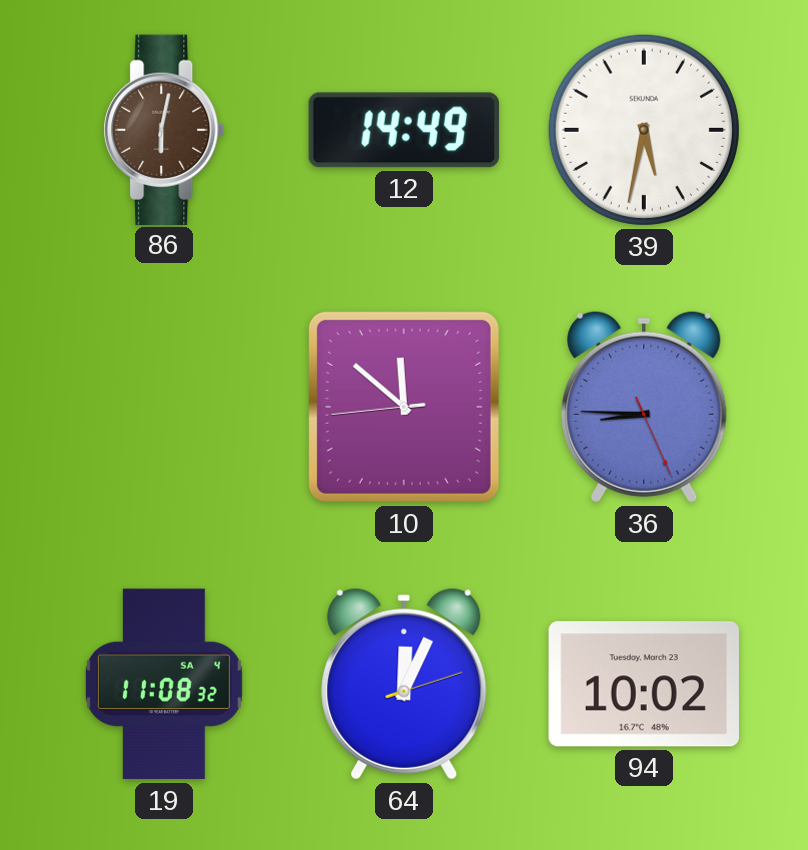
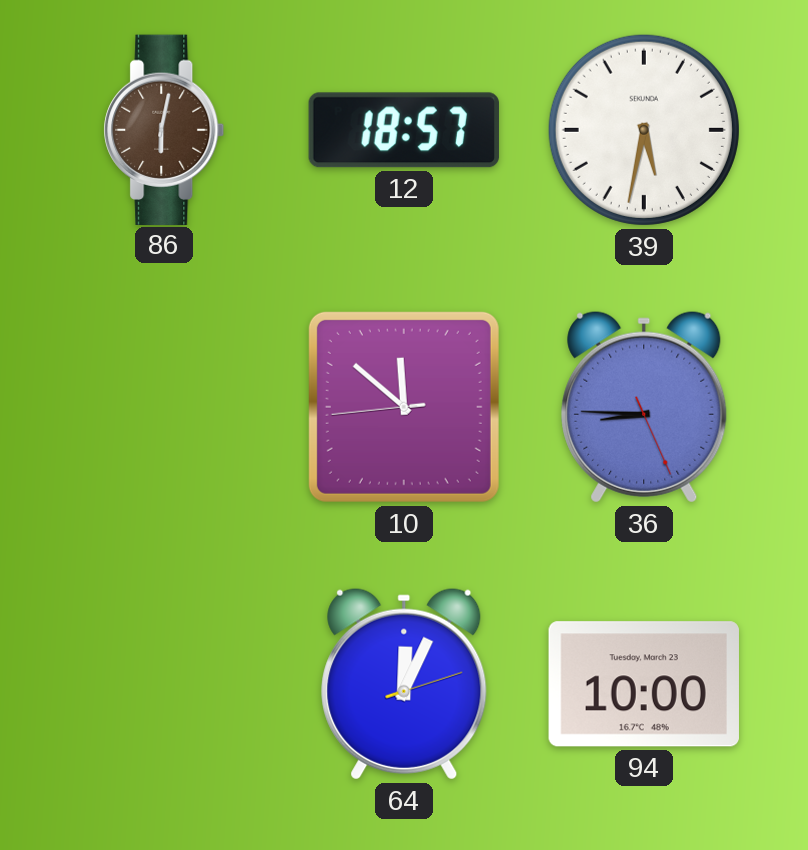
12: 14:49 -> 18:57 (404, 130)
19: 11:08 -> none (164, 684)
94: 10:02 -> 10:00 (644, 684)
